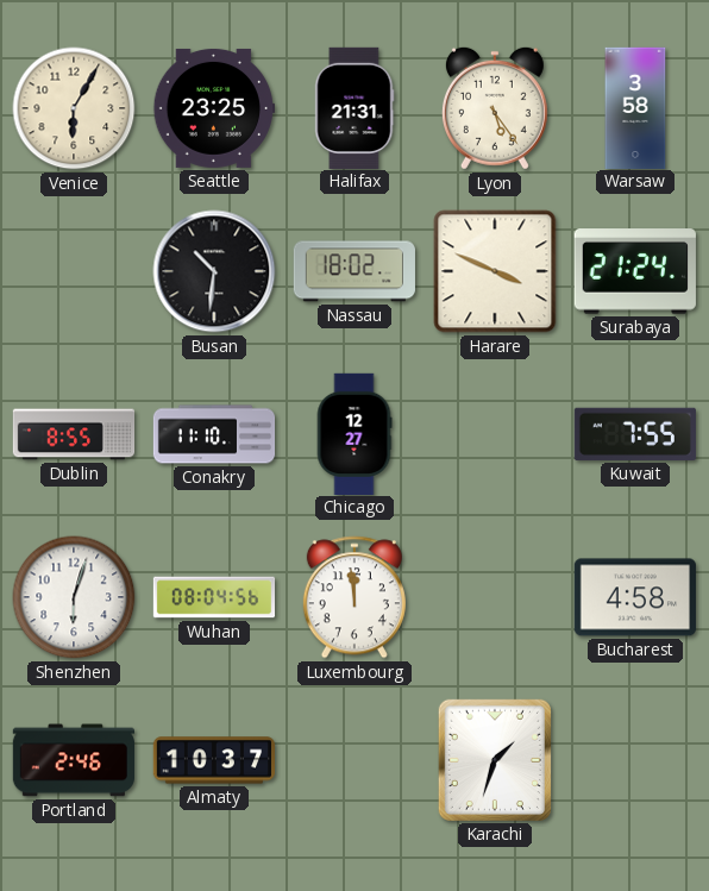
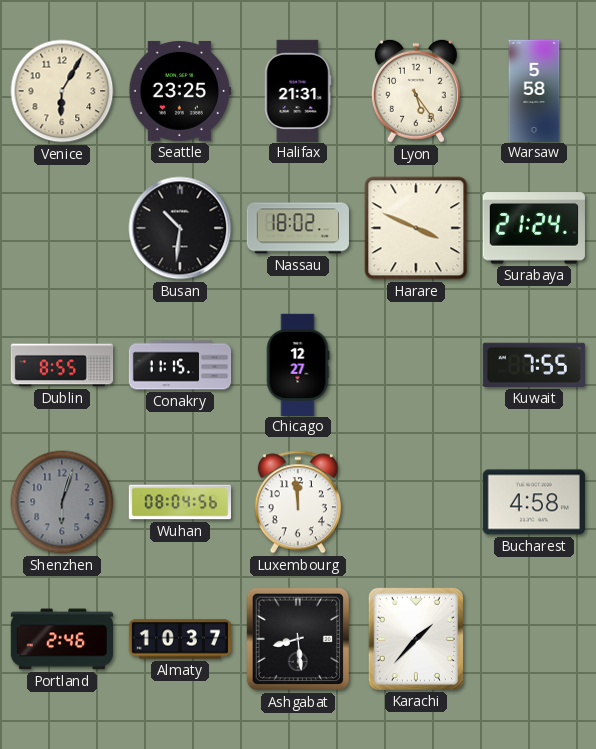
Warsaw: 3:58 -> 5:58 (534, 90)
Conakry: 11:10 -> 11:15 (180, 365)
Shenzhen dial: white -> grey (62, 502)
Ashgabat: none -> 8:29 (298, 639)
Karachi: 1:33 -> 1:37 (416, 639)
